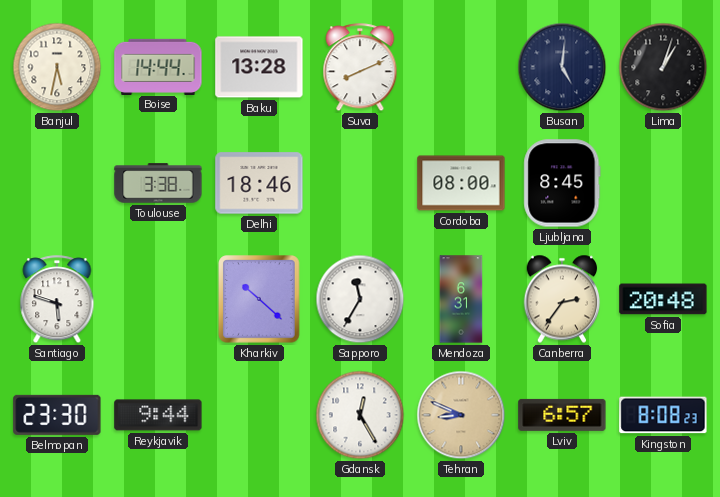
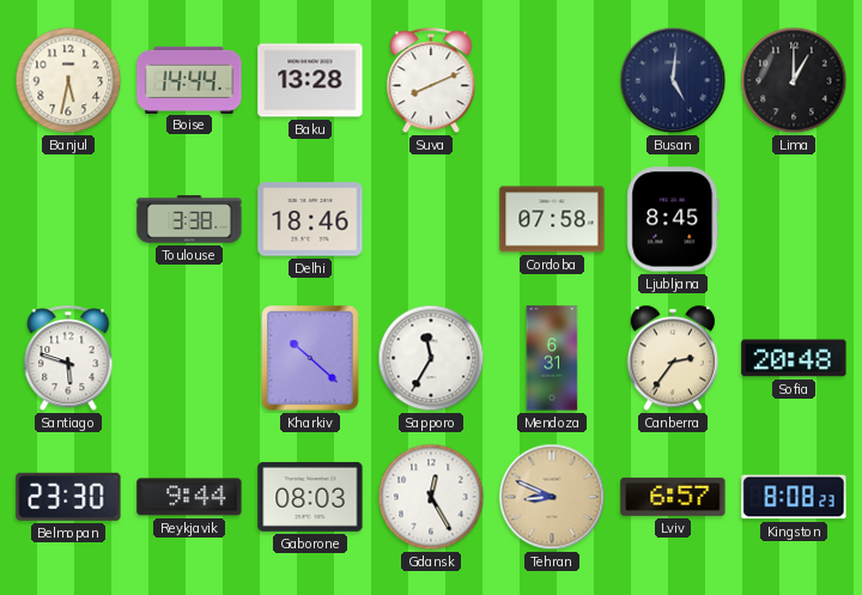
Lima: 1:03 -> 1:00 (794, 80)
Cordoba: 08:00 -> 07:58 (552, 219)
Gaborone: none -> 08:03 (310, 497)
